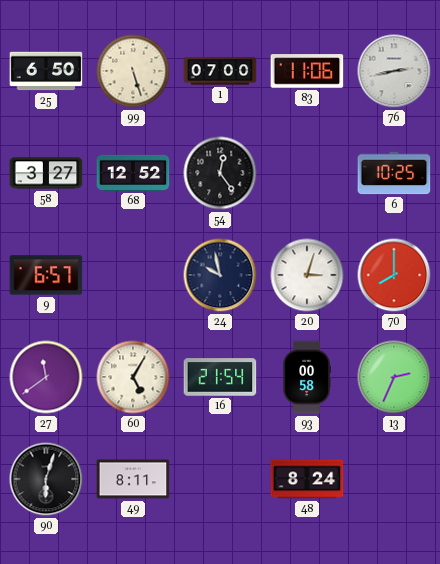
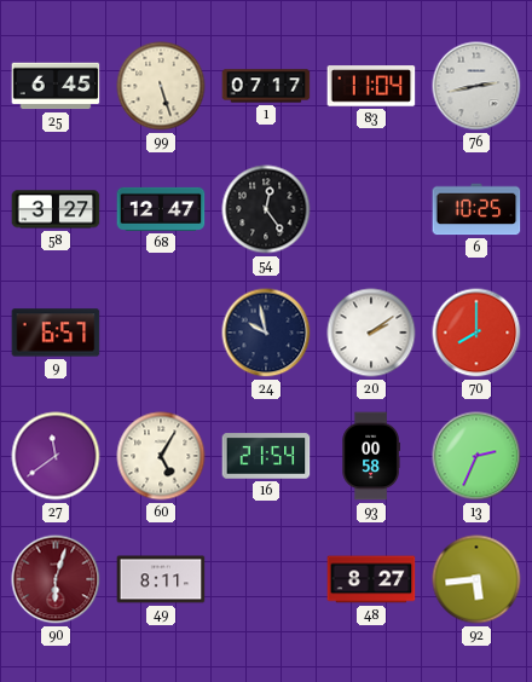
25: 6:50 -> 6:45 (56, 86)
1: 07:00 -> 07:17 (266, 86)
83: 11:06 -> 11:04 (371, 86)
68: 12:52 -> 12:47 (161, 209)
20: 3:03 -> 2:09 (371, 333)
90 dial: black -> burgundy (56, 579)
48: 8:24 -> 8:27 (371, 579)
92: none -> 5:44 (476, 579)
